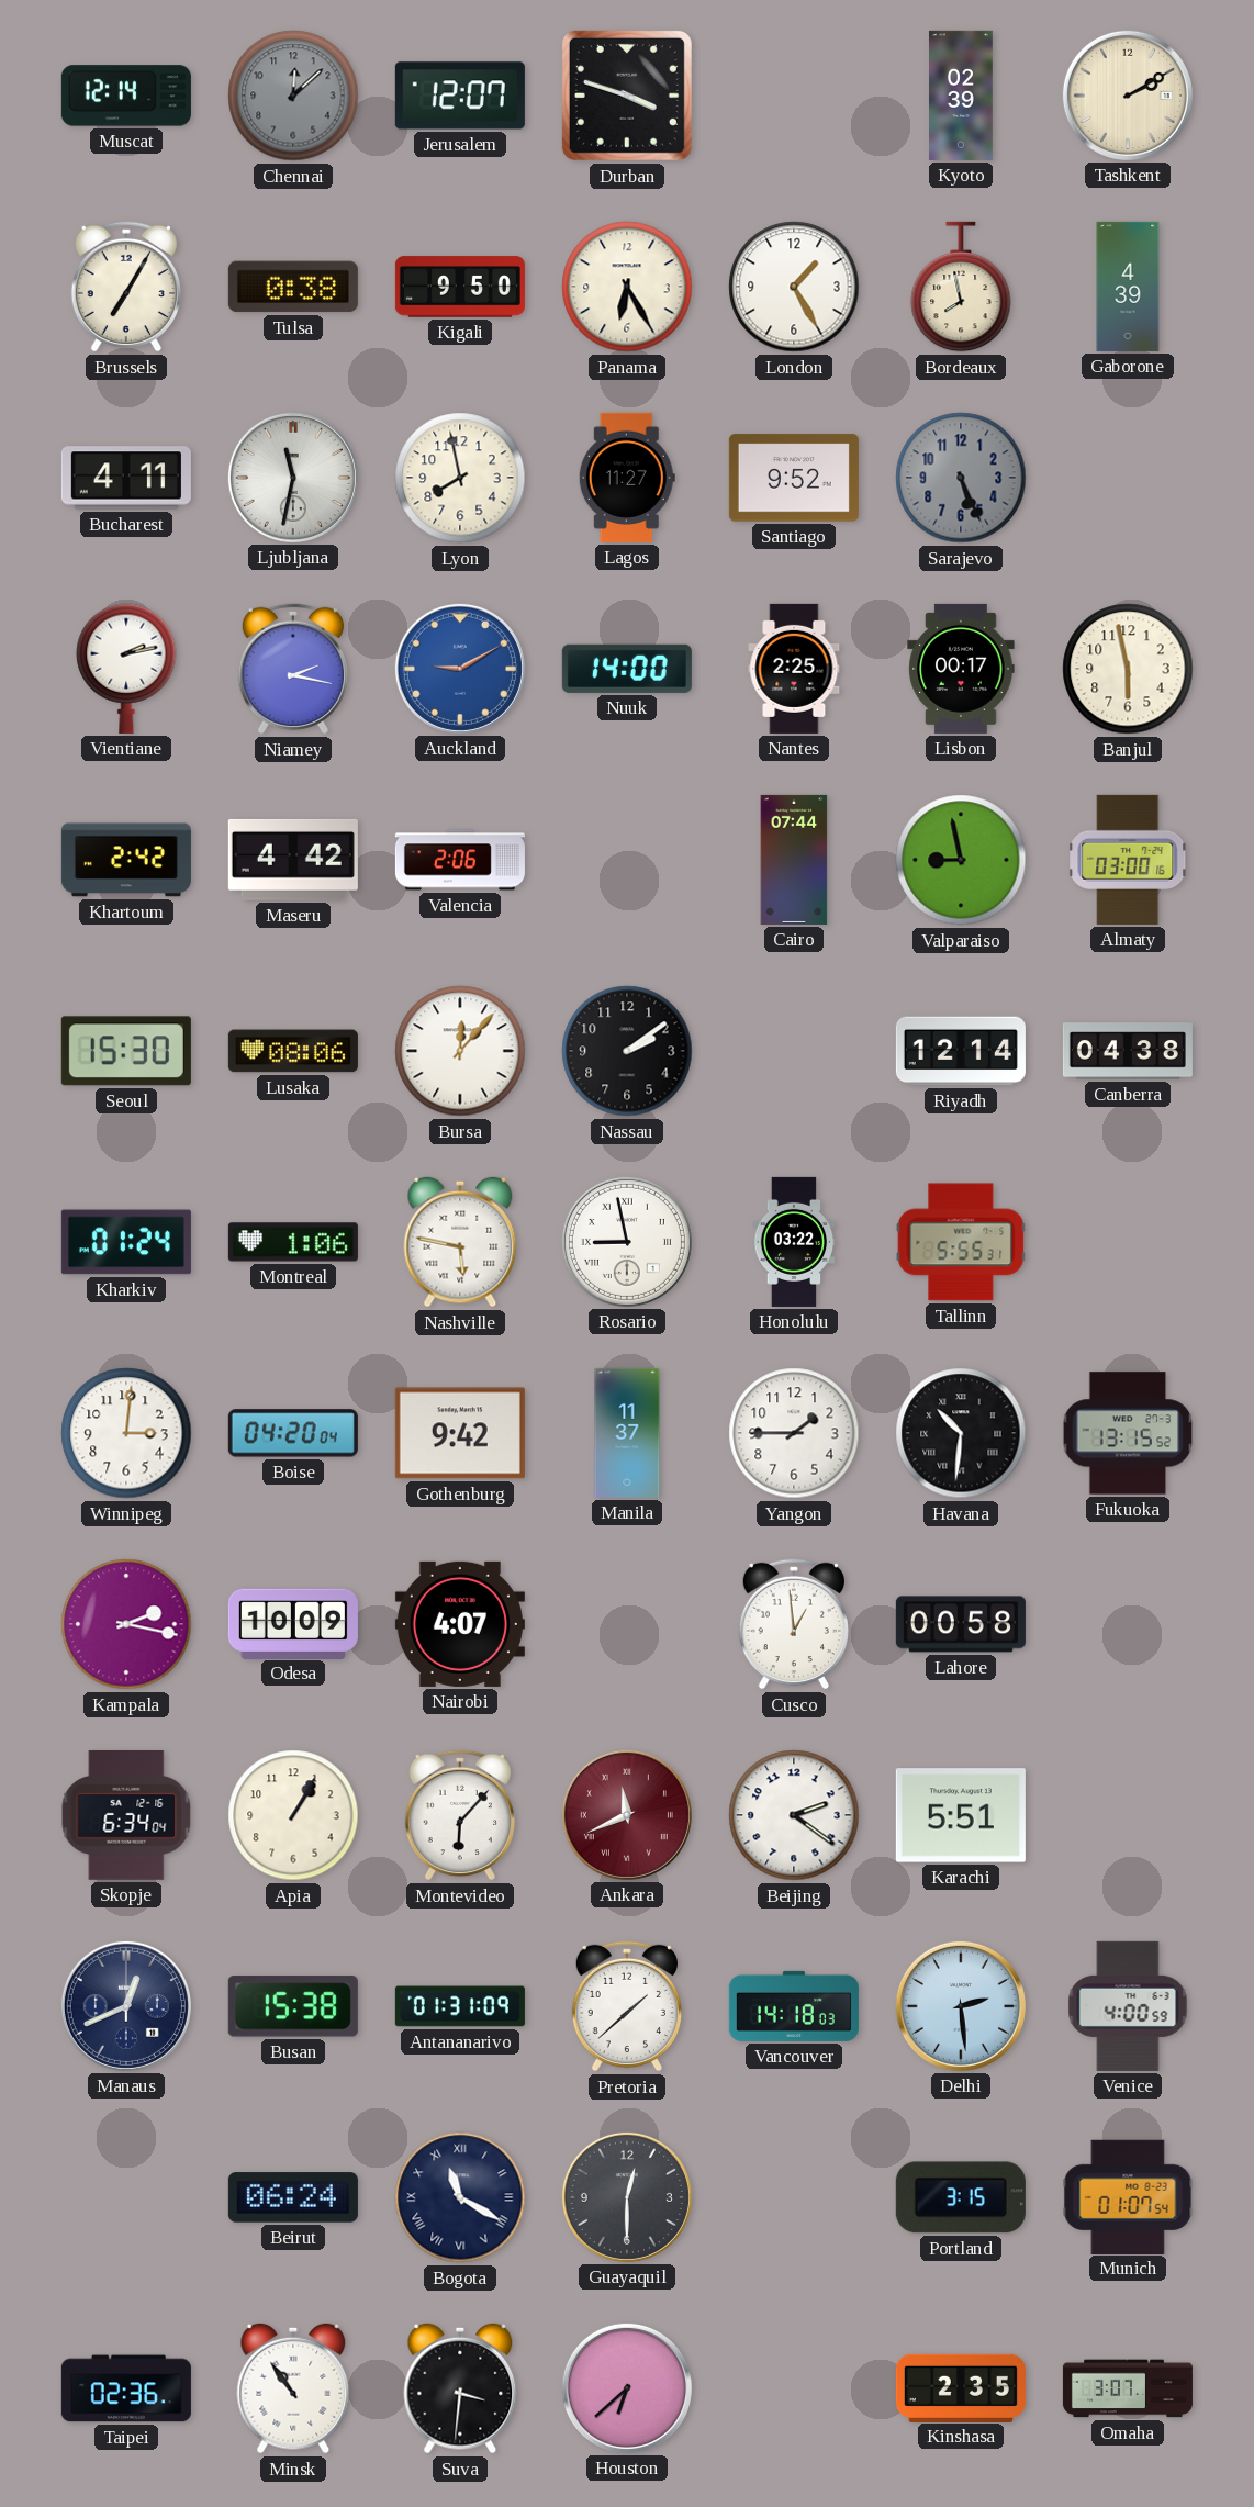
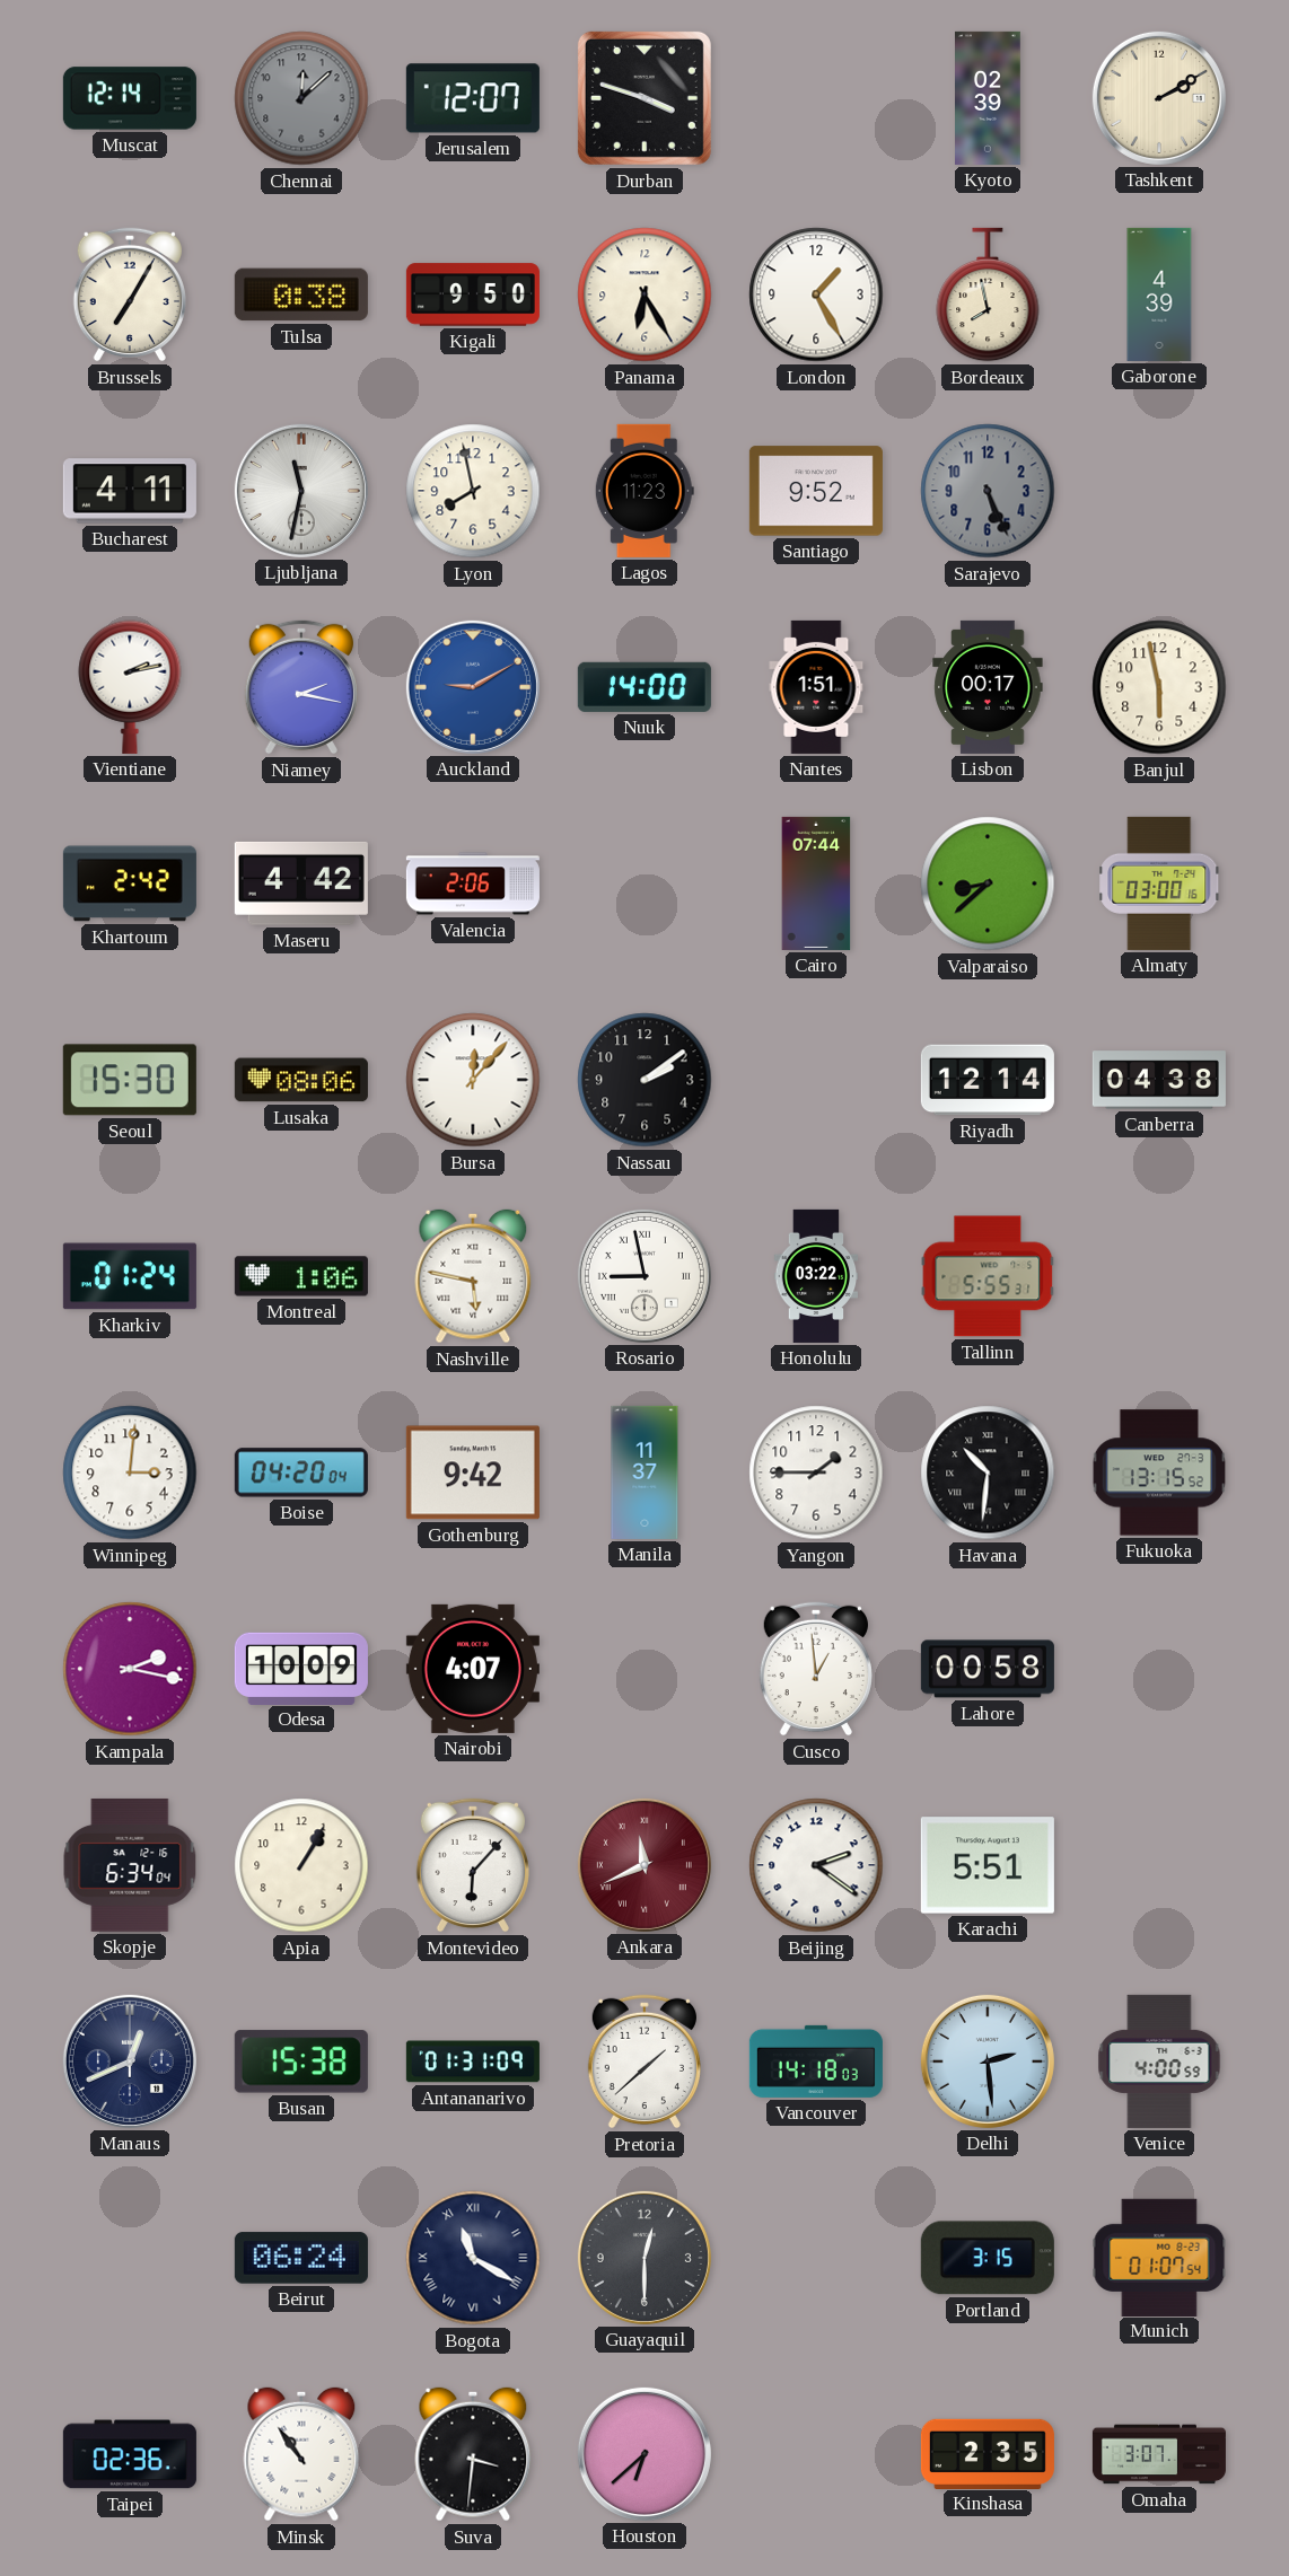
Lagos: 11:27 -> 11:23 (644, 491)
Nantes: 2:25 -> 1:51 (816, 687)
Valparaiso: 8:58 -> 8:38 (988, 883)
